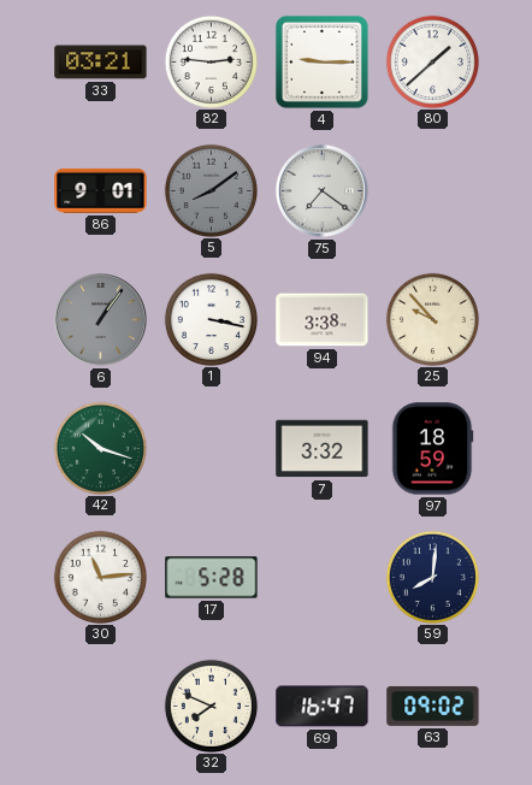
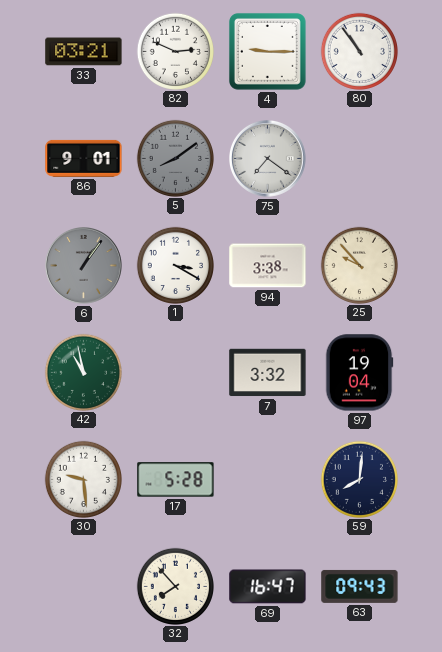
82: 2:46 -> 2:49 (175, 51)
80: 1:38 -> 10:54 (359, 51)
1: 3:17 -> 3:20 (175, 265)
42: 10:18 -> 10:58 (83, 372)
97: 18:59 -> 19:04 (359, 373)
30: 11:14 -> 9:29 (83, 479)
32: 7:49 -> 7:53 (175, 586)
63: 09:02 -> 09:43 (360, 586)
